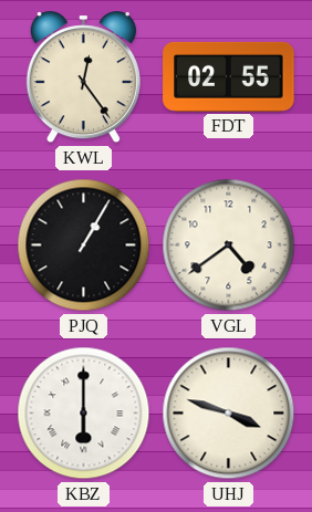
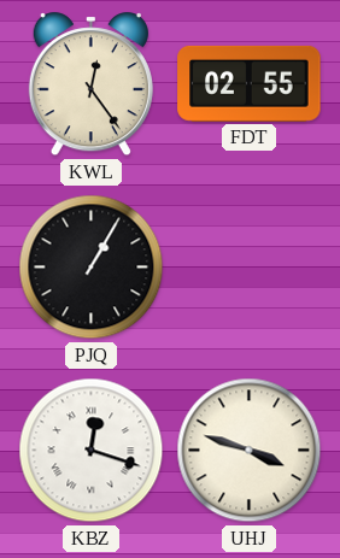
VGL: 4:39 -> none (229, 245)
KBZ: 6:00 -> 12:18 (92, 451)
